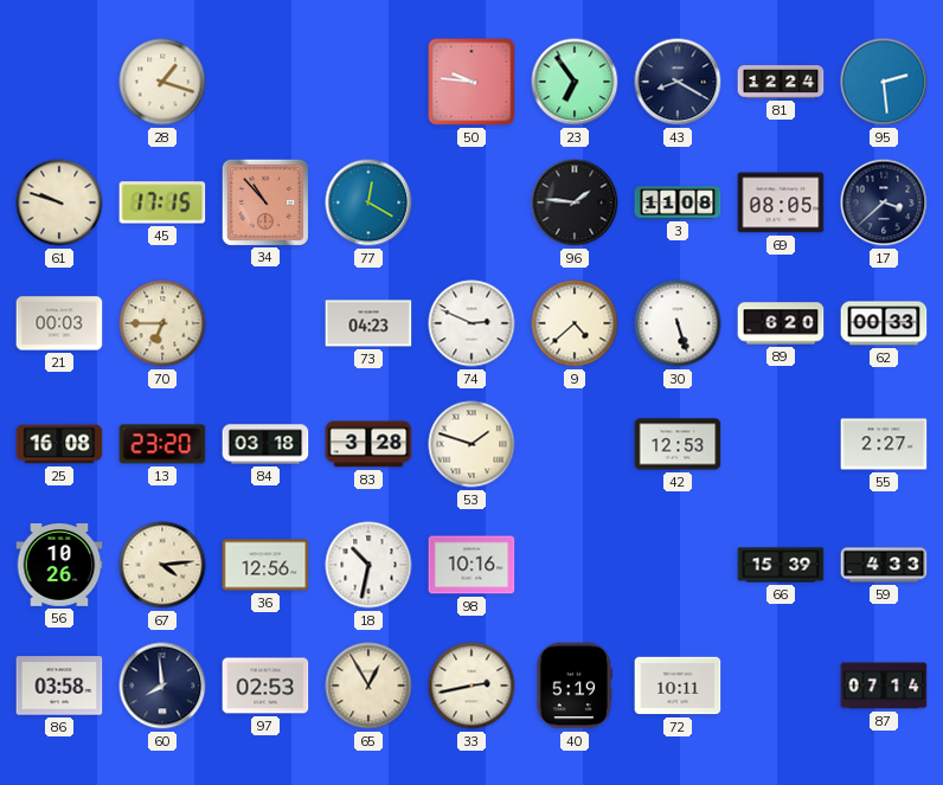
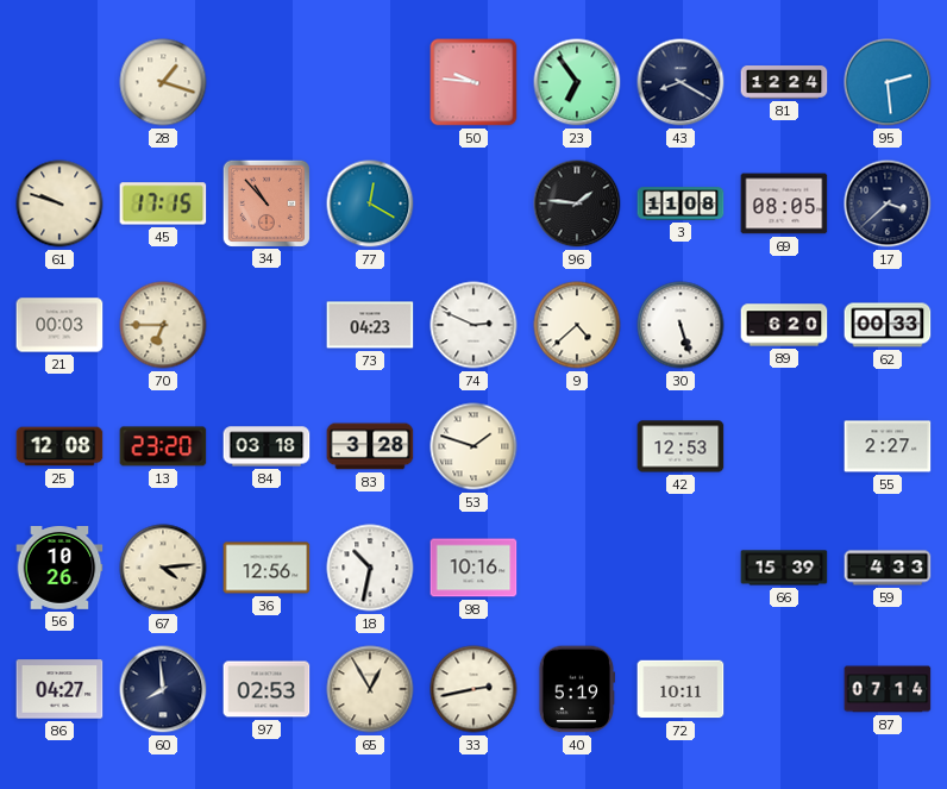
25: 16:08 -> 12:08 (59, 446)
86: 03:58 -> 04:27 (59, 689)
